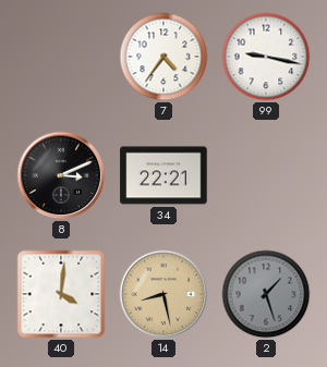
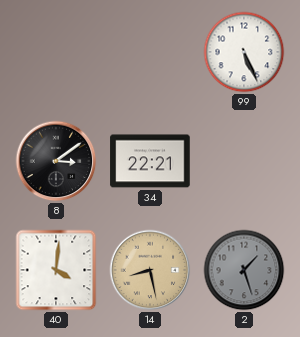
7: 4:36 -> none (163, 57)
99: 9:17 -> 5:26 (244, 52)
8: 3:11 -> 3:09 (56, 161)
